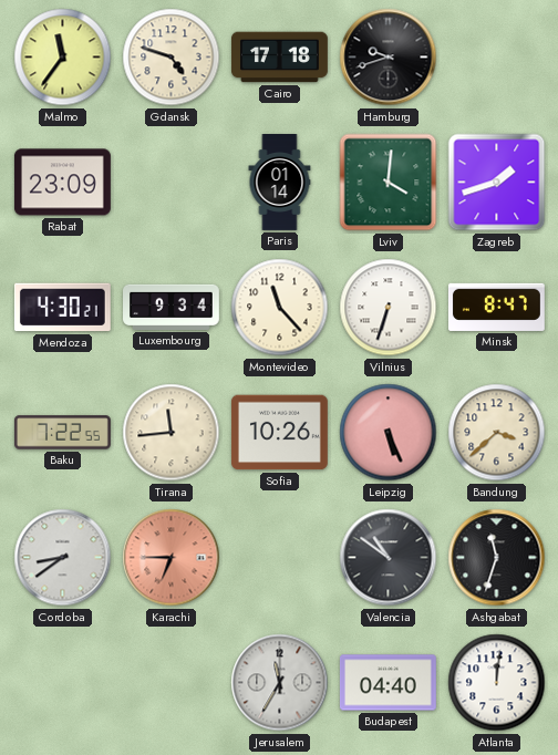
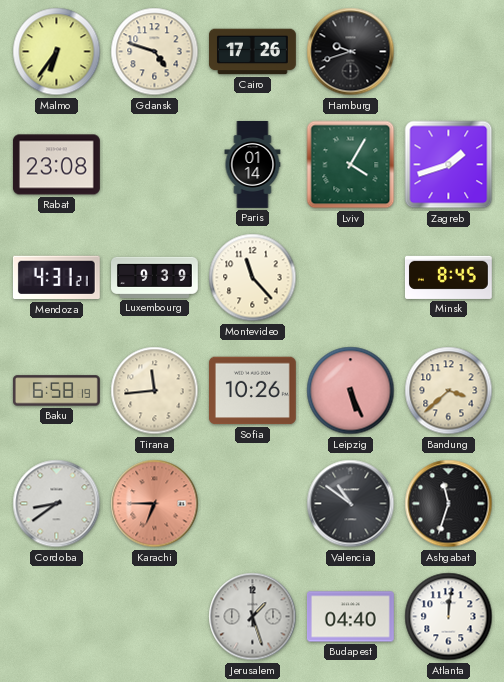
Malmo: 11:36 -> 6:36 (57, 52)
Cairo: 17:18 -> 17:26 (253, 52)
Rabat: 23:09 -> 23:08 (56, 165)
Lviv: 4:01 -> 4:05 (351, 165)
Mendoza: 4:30 -> 4:31 (56, 278)
Luxembourg: 9:34 -> 9:39 (155, 277)
Vilnius: 6:33 -> none (389, 308)
Minsk: 8:47 -> 8:45 (448, 277)
Baku: 7:22 -> 6:58 (56, 391)
Jerusalem: 11:35 -> 1:27 (253, 617)
